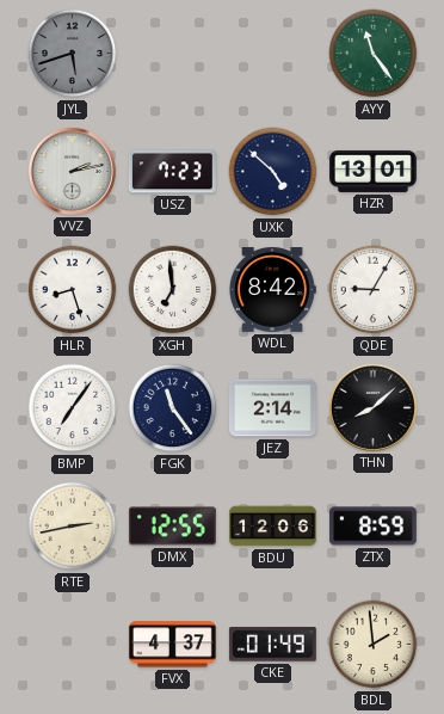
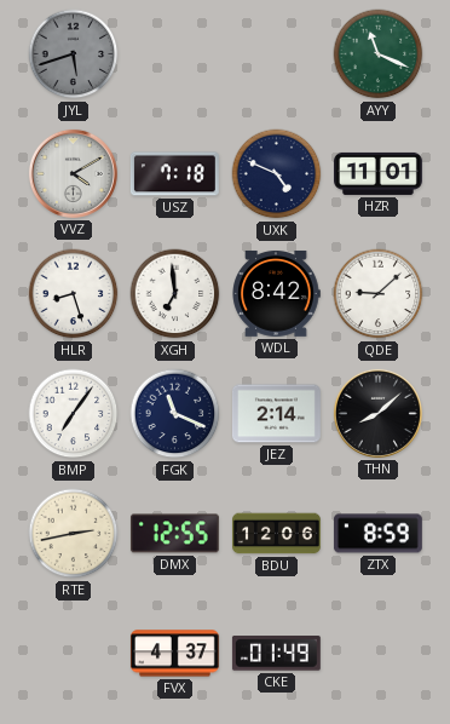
AYY: 11:24 -> 11:19 (379, 54)
VVZ: 2:13 -> 4:10 (73, 173)
USZ: 7:23 -> 7:18 (174, 174)
UXK: 4:52 -> 4:49 (277, 174)
HZR: 13:01 -> 11:01 (379, 173)
QDE: 9:05 -> 9:08 (379, 294)
FGK: 11:24 -> 11:19 (175, 414)
BDL: 1:59 -> none (374, 645)
